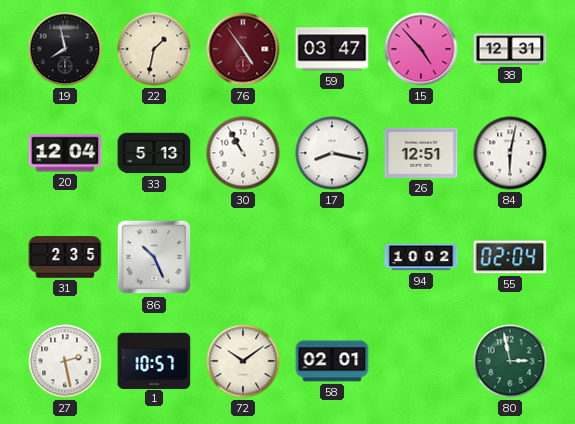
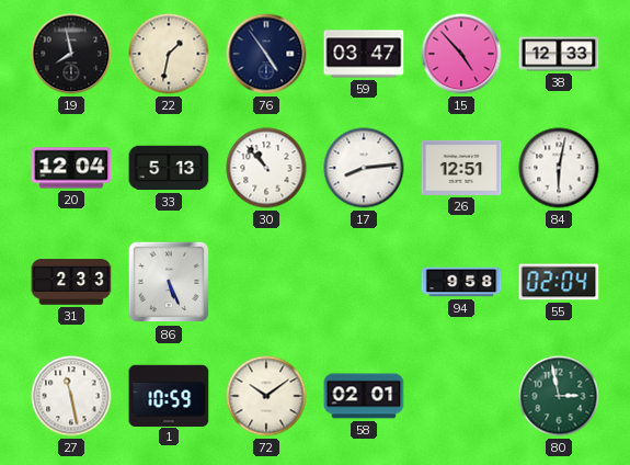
76 dial: burgundy -> navy (266, 54)
38: 12:31 -> 12:33 (559, 54)
30: 10:55 -> 10:53 (266, 168)
17: 8:17 -> 8:14 (364, 168)
31: 2:35 -> 2:33 (71, 282)
86: 10:26 -> 5:26 (169, 282)
94: 10:02 -> 9:58 (461, 282)
27: 2:28 -> 11:28 (71, 396)
1: 10:57 -> 10:59 (169, 395)
